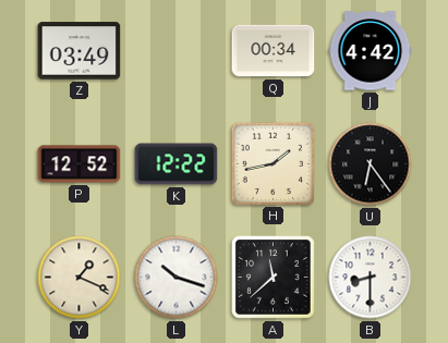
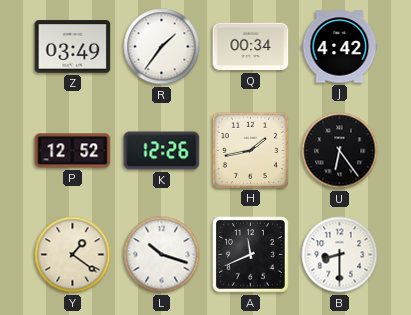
R: none -> 1:36 (162, 47)
K: 12:22 -> 12:26 (162, 151)
Y: 1:19 -> 1:21 (73, 255)
A: 11:38 -> 11:41 (251, 255)
